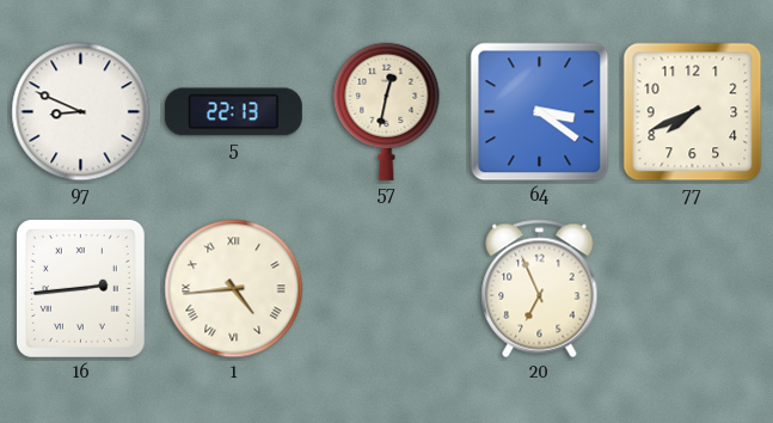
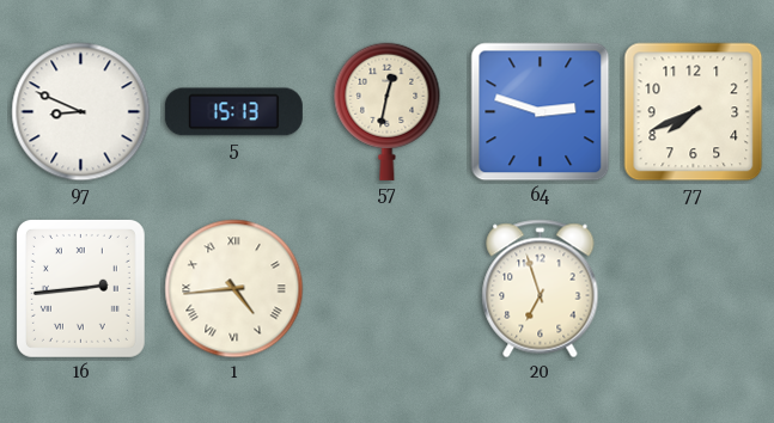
5: 22:13 -> 15:13 (233, 112)
64: 3:21 -> 2:48 (541, 112)
20: 6:56 -> 6:57 (541, 289)
